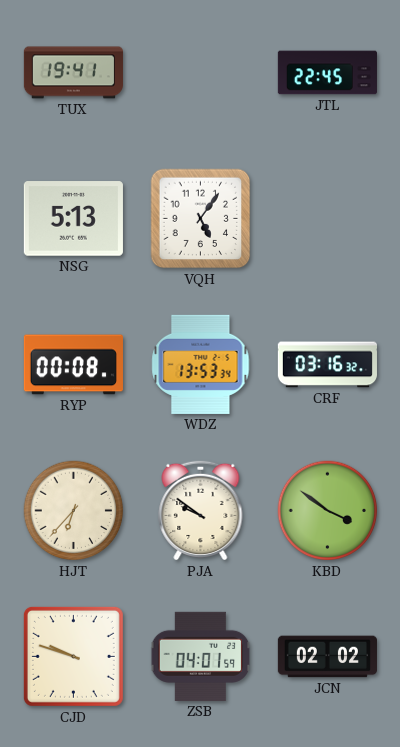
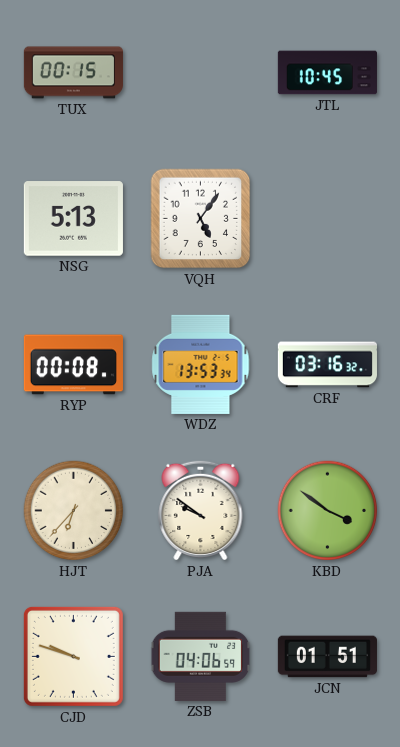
TUX: 19:41 -> 00:15 (73, 73)
JTL: 22:45 -> 10:45 (327, 73)
ZSB: 04:01 -> 04:06 (201, 656)
JCN: 02:02 -> 01:51 (327, 657)
